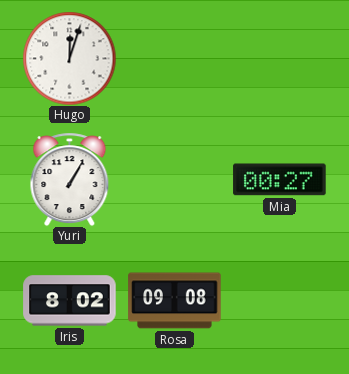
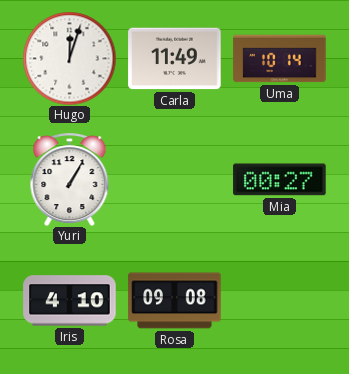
Carla: none -> 11:49 (175, 59)
Uma: none -> 10:14 (280, 59)
Iris: 8:02 -> 4:10 (70, 301)
